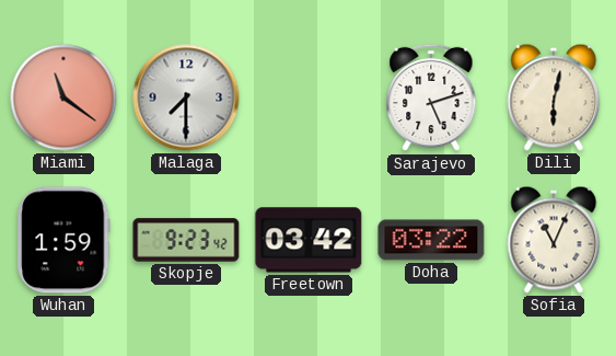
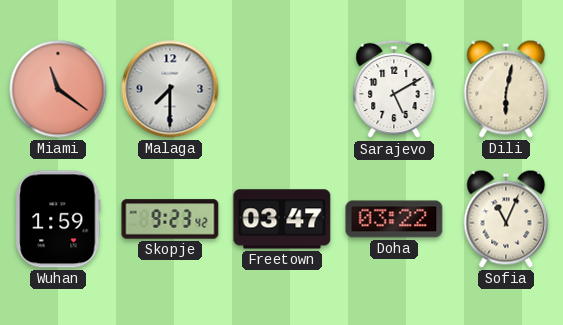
Sarajevo: 5:12 -> 5:10 (394, 89)
Freetown: 03:42 -> 03:47 (282, 219)
